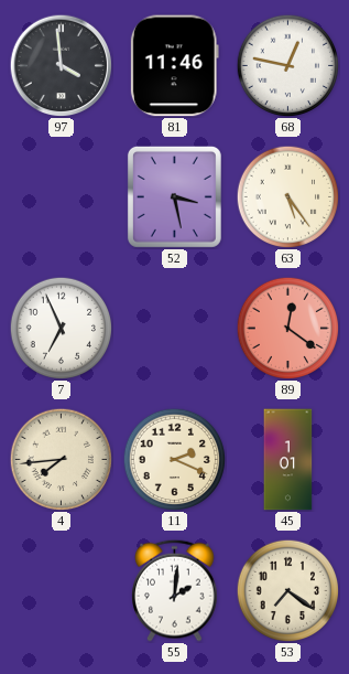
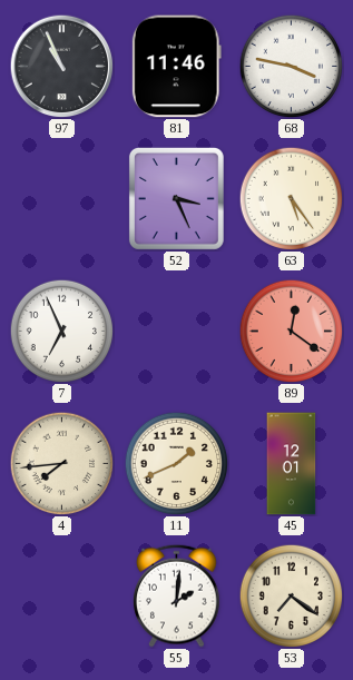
97: 3:59 -> 10:56 (61, 66)
68: 12:47 -> 3:47 (291, 66)
52: 3:28 -> 3:26 (176, 198)
11: 2:19 -> 1:41 (176, 463)
45: 1:01 -> 12:01 (292, 464)
